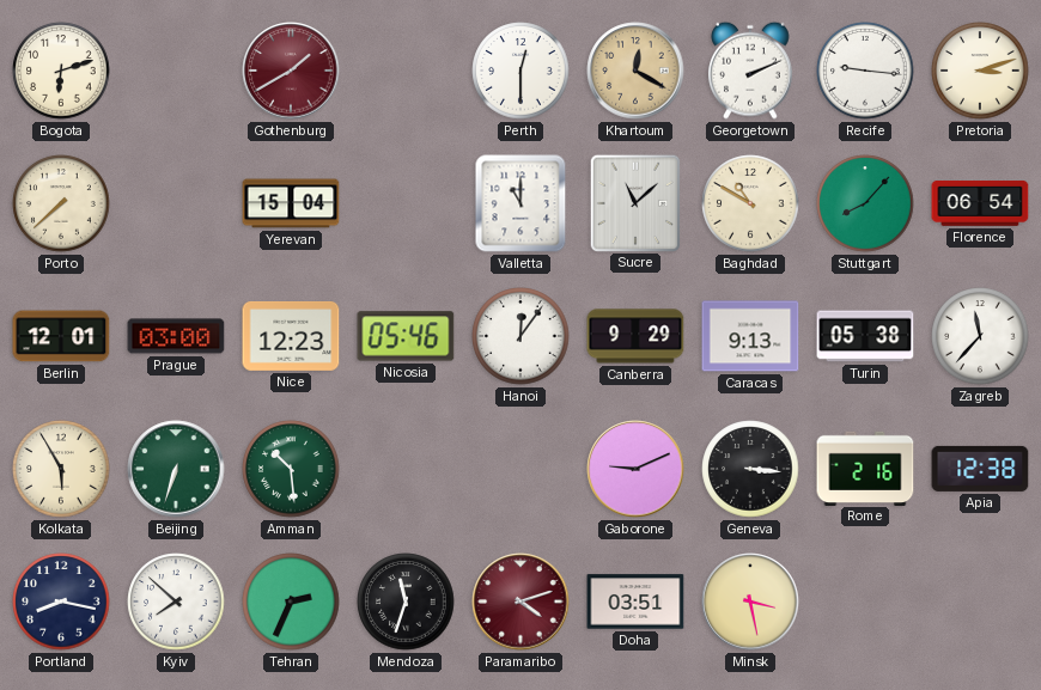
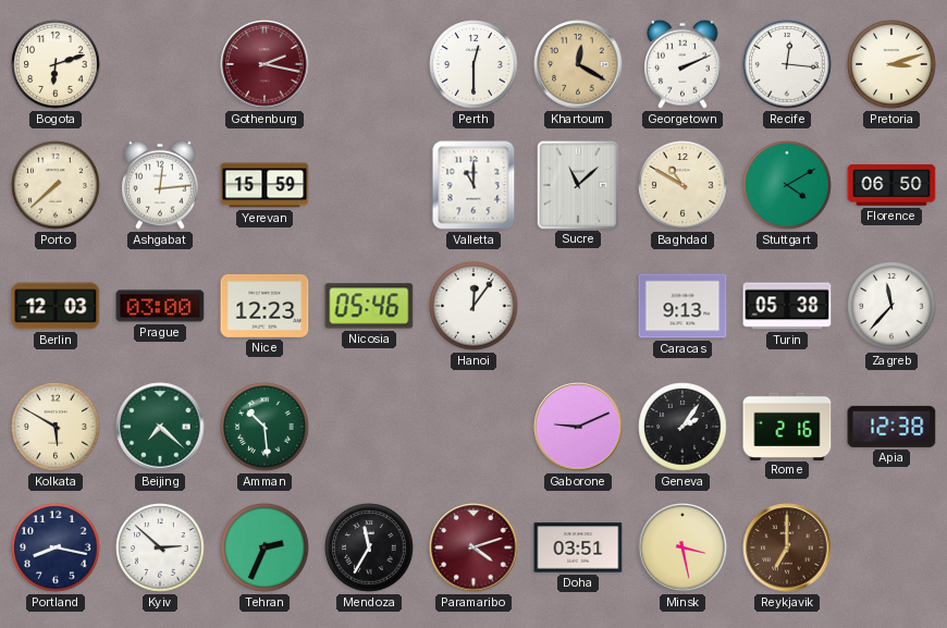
Gothenburg: 1:40 -> 2:17 (265, 64)
Recife: 9:16 -> 12:16 (787, 64)
Ashgabat: none -> 12:14 (161, 185)
Yerevan: 15:04 -> 15:59 (265, 185)
Stuttgart: 8:07 -> 4:10 (787, 185)
Florence: 06:54 -> 06:50 (891, 186)
Berlin: 12:01 -> 12:03 (56, 306)
Canberra: 9:29 -> none (635, 336)
Kolkata: 5:55 -> 5:50 (56, 427)
Beijing: 6:33 -> 7:22 (160, 427)
Geneva: 3:16 -> 2:06 (682, 427)
Kyiv: 7:52 -> 2:52 (160, 547)
Mendoza: 11:33 -> 11:35 (369, 547)
Reykjavik: none -> 7:00 (787, 547)
